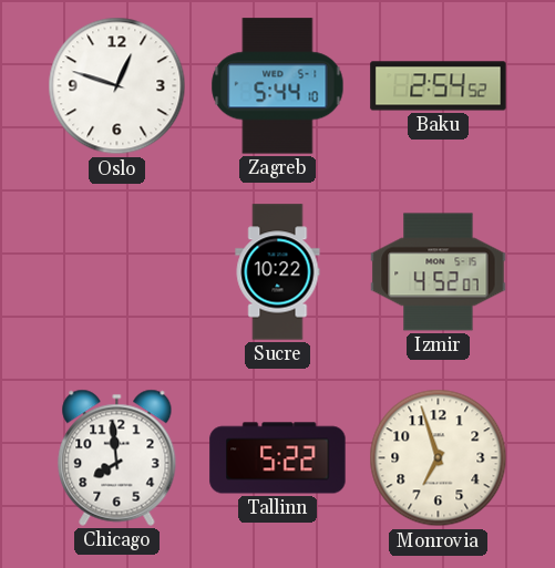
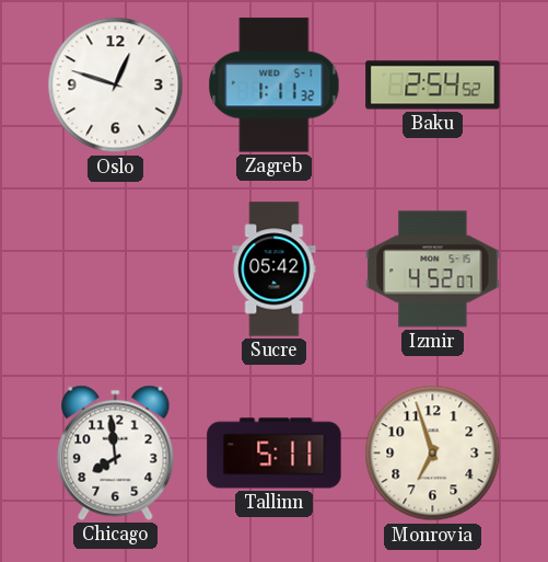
Zagreb: 5:44 -> 1:11 (275, 85)
Sucre: 10:22 -> 05:42 (275, 269)
Tallinn: 5:22 -> 5:11 (275, 454)
